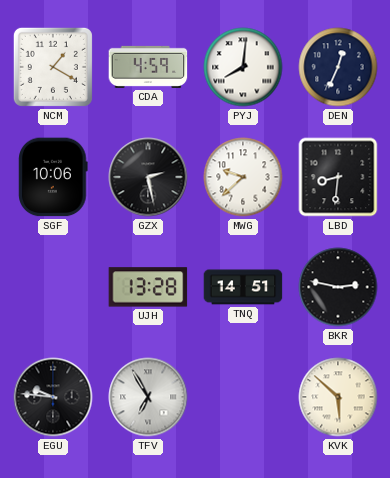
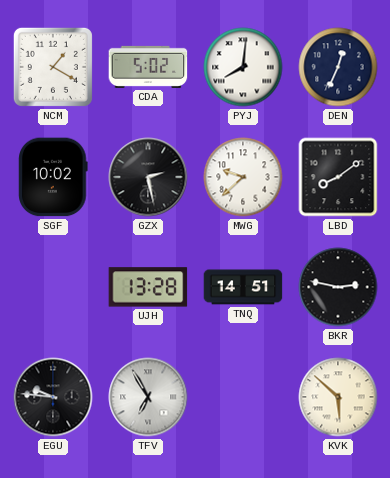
CDA: 4:59 -> 5:02 (148, 67)
SGF: 10:06 -> 10:02 (53, 177)
LBD: 8:31 -> 8:09 (338, 177)
